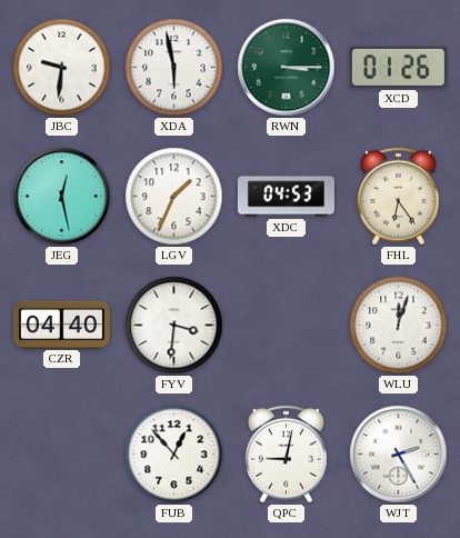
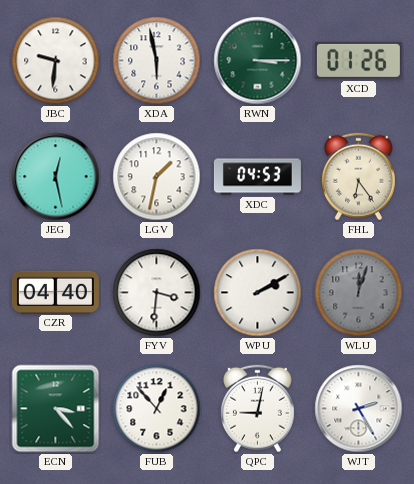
LGV: 1:34 -> 1:32 (157, 177)
WPU: none -> 2:10 (258, 293)
WLU dial: white -> grey (359, 293)
ECN: none -> 3:23 (56, 409)
